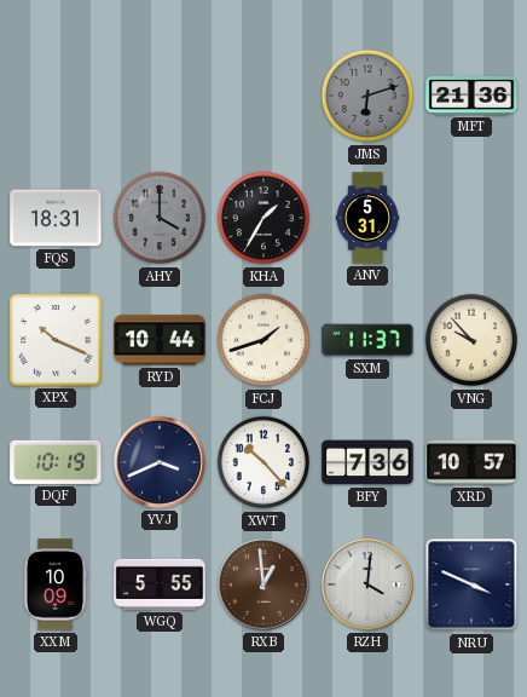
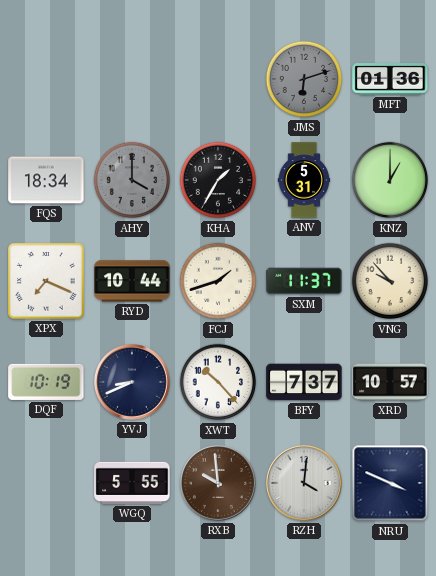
MFT: 21:36 -> 01:36 (390, 79)
FQS: 18:31 -> 18:34 (46, 180)
KNZ: none -> 1:00 (390, 180)
XPX: 10:19 -> 7:19 (47, 282)
YVJ: 3:41 -> 8:41 (132, 382)
BFY: 7:36 -> 7:37 (304, 382)
XXM: 10:09 -> none (56, 584)
RXB: 12:59 -> 9:59 (218, 483)
